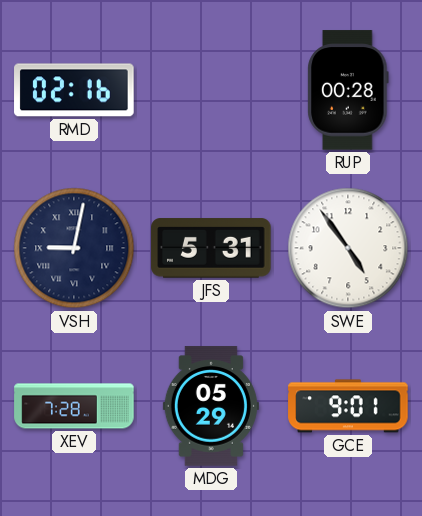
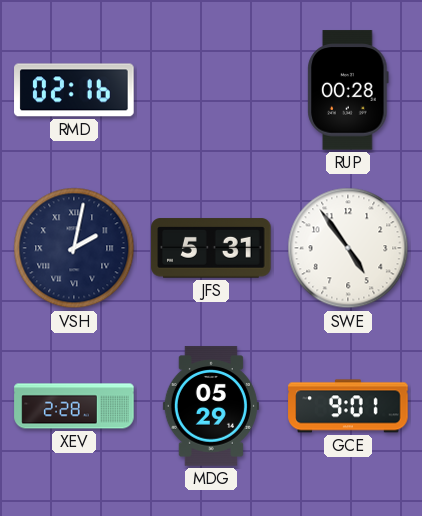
VSH: 9:02 -> 2:02 (74, 248)
XEV: 7:28 -> 2:28 (74, 406)
